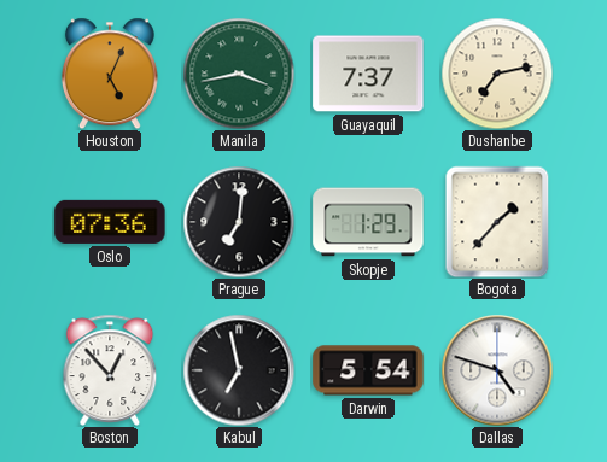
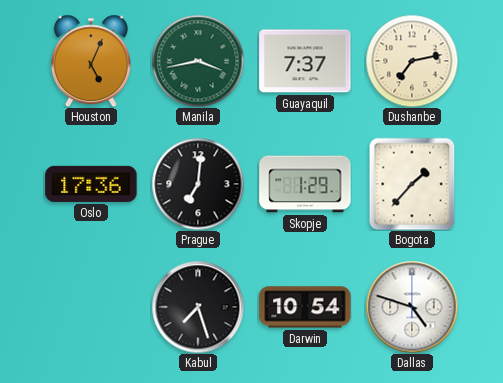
Oslo: 07:36 -> 17:36 (91, 184)
Boston: 12:53 -> none (110, 370)
Kabul: 6:58 -> 7:27 (198, 307)
Darwin: 5:54 -> 10:54 (305, 307)
